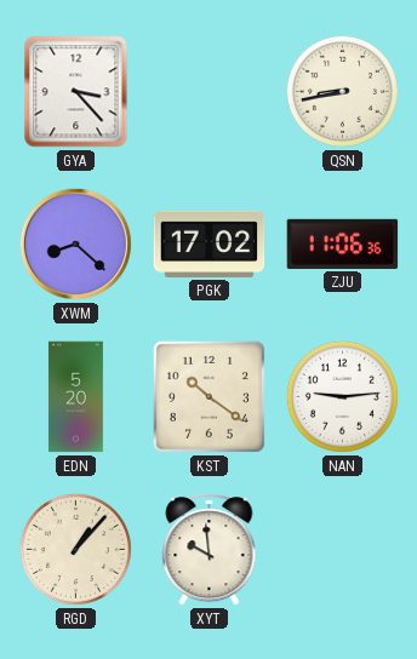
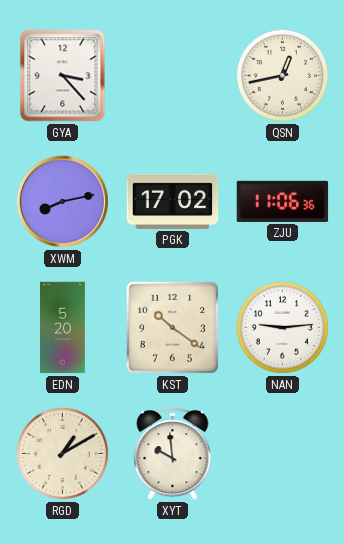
QSN: 8:43 -> 12:43 (282, 75)
XWM: 8:22 -> 8:13 (62, 201)
RGD: 1:07 -> 1:10 (62, 453)
